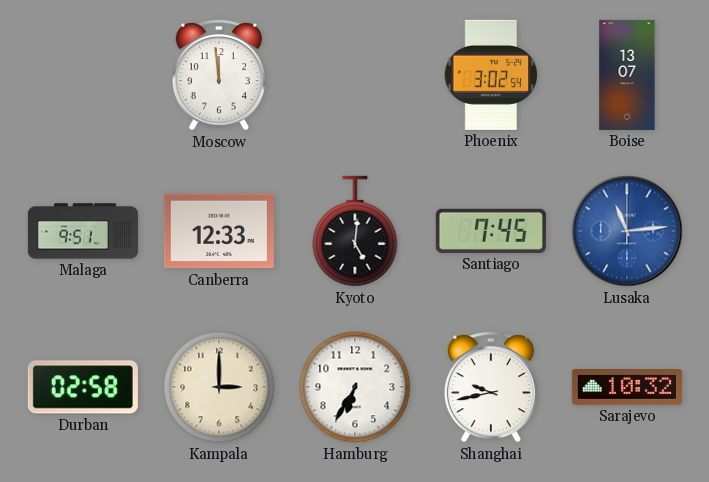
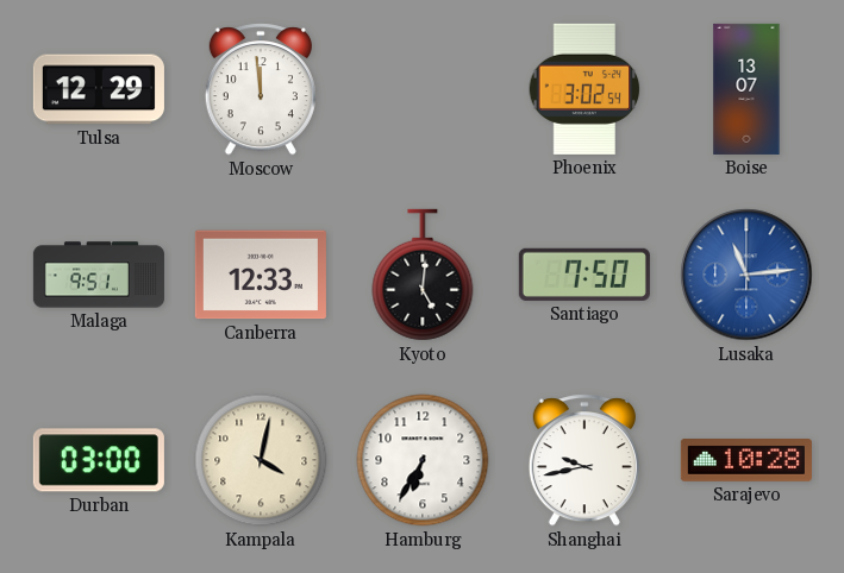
Tulsa: none -> 12:29 (99, 89)
Santiago: 7:45 -> 7:50 (584, 275)
Durban: 02:58 -> 03:00 (99, 460)
Kampala: 3:00 -> 4:02 (261, 460)
Sarajevo: 10:32 -> 10:28 (746, 461)
